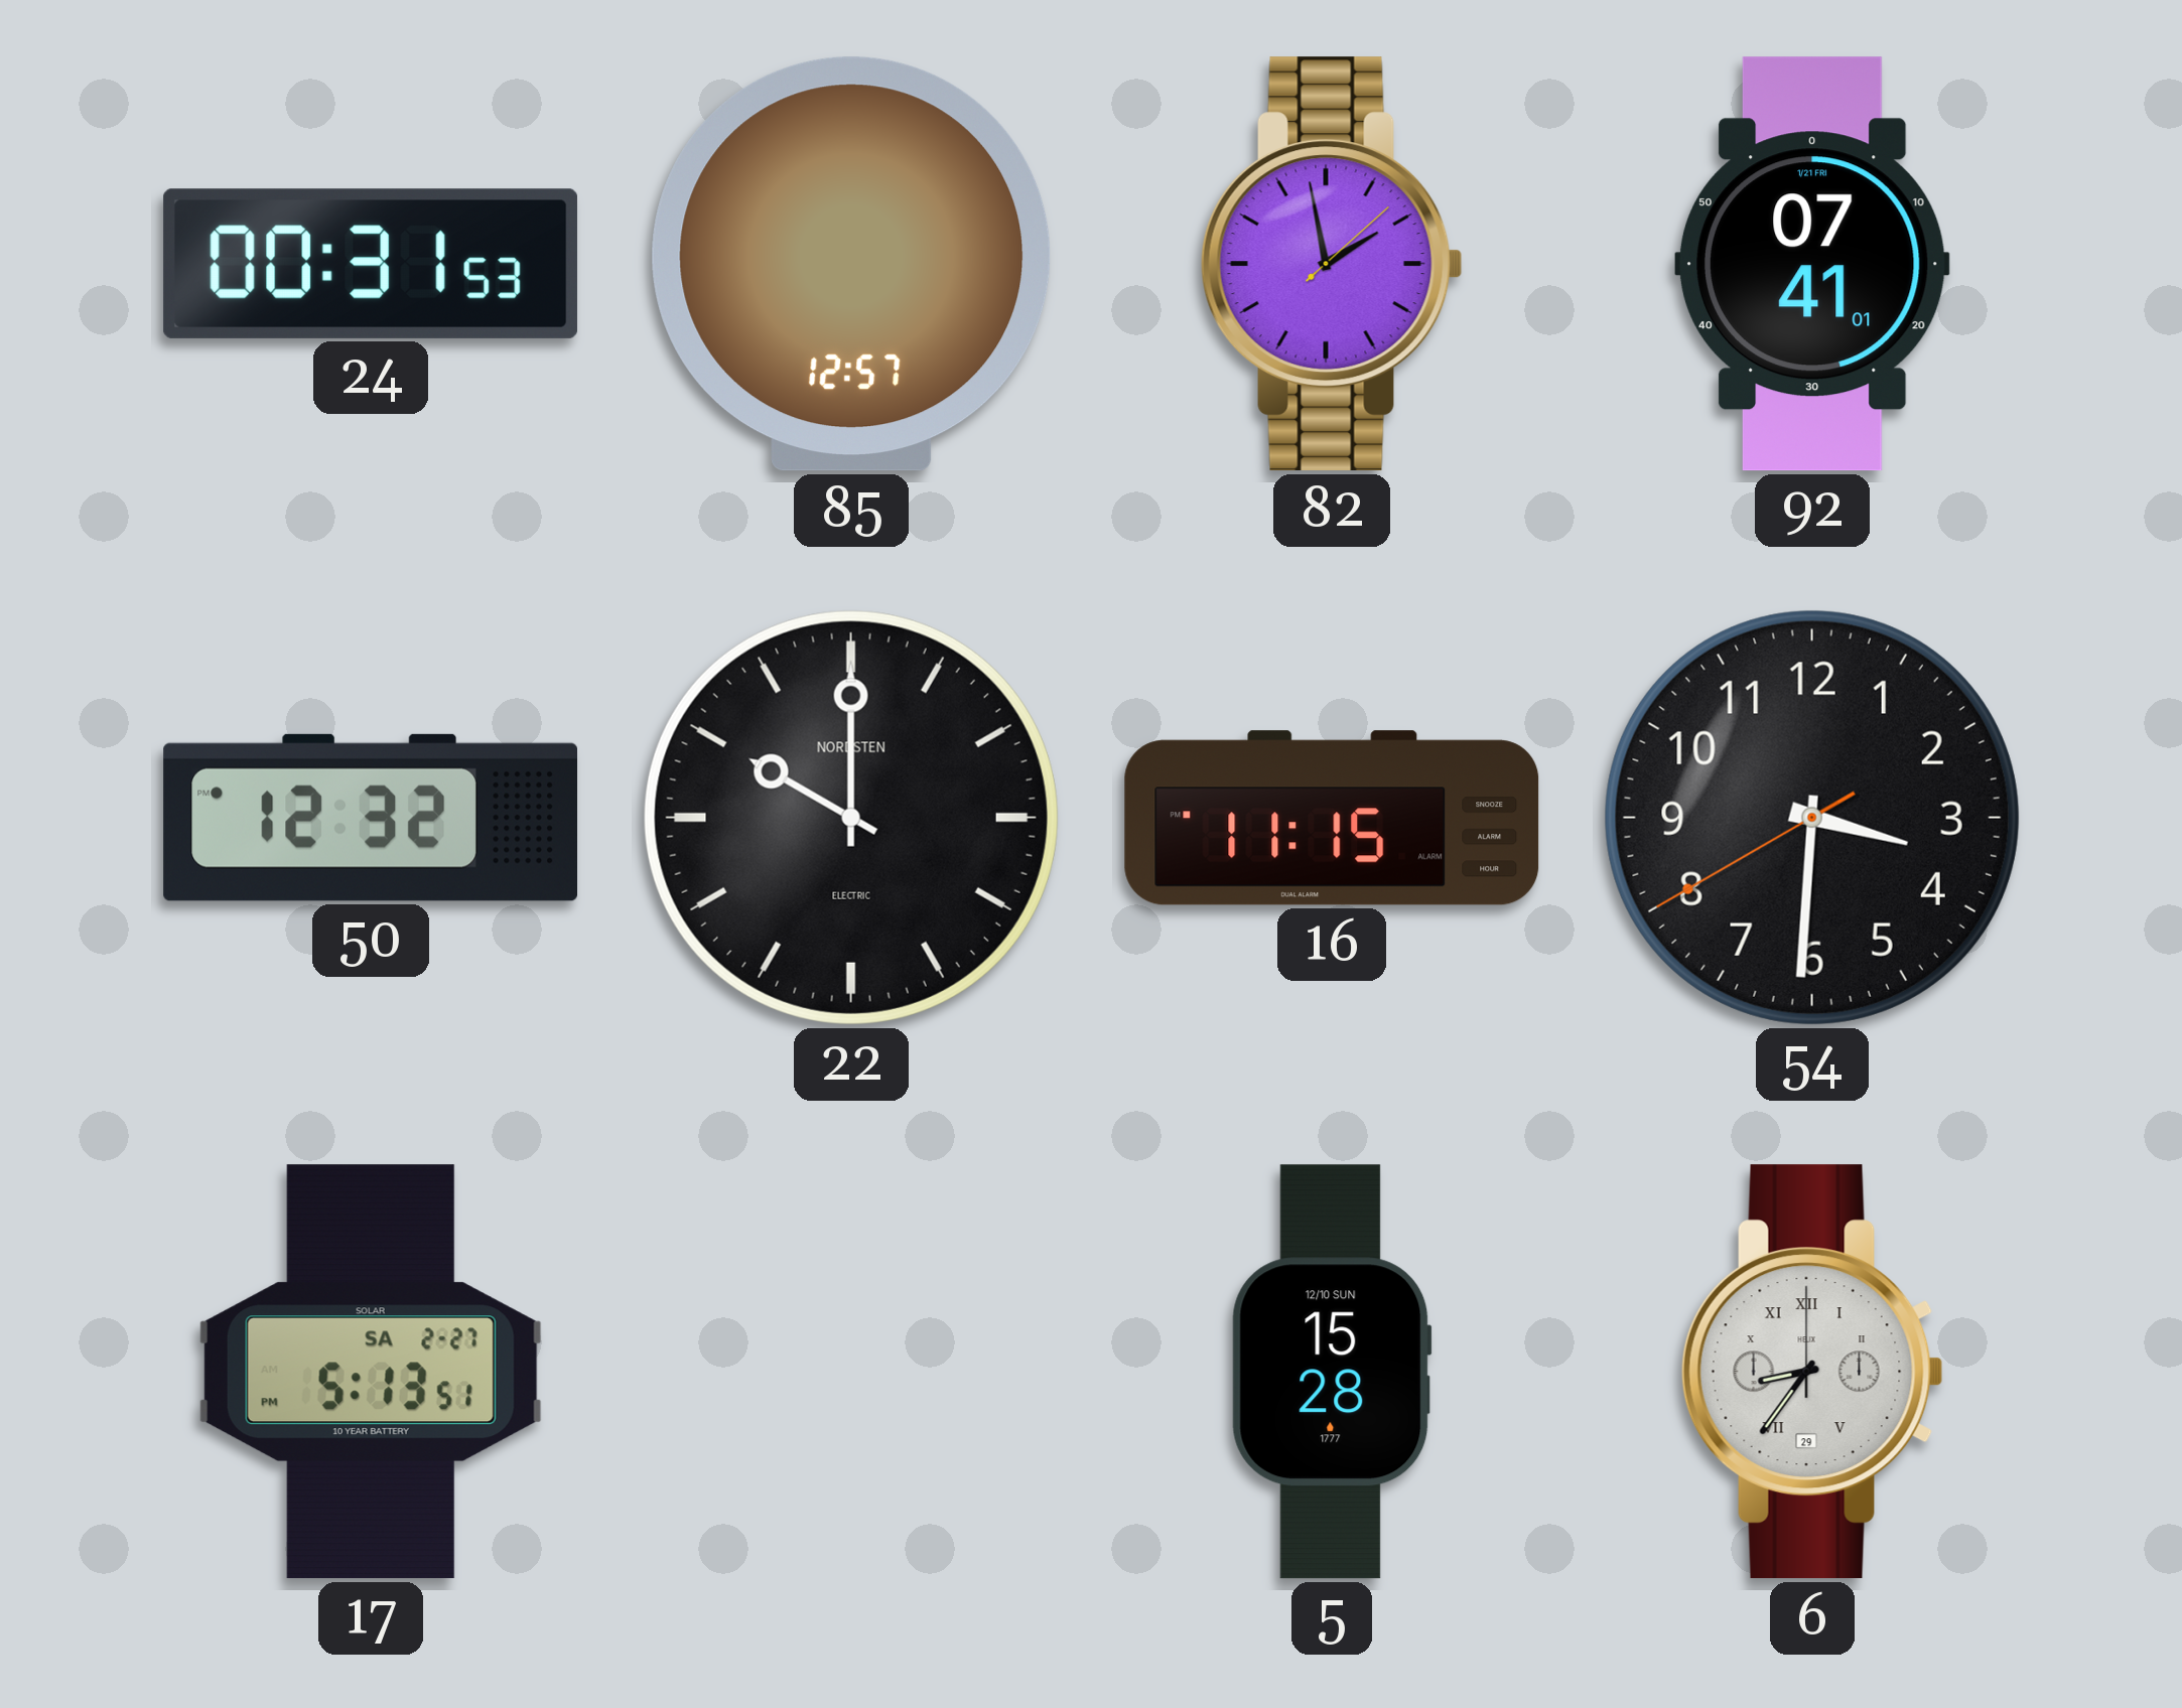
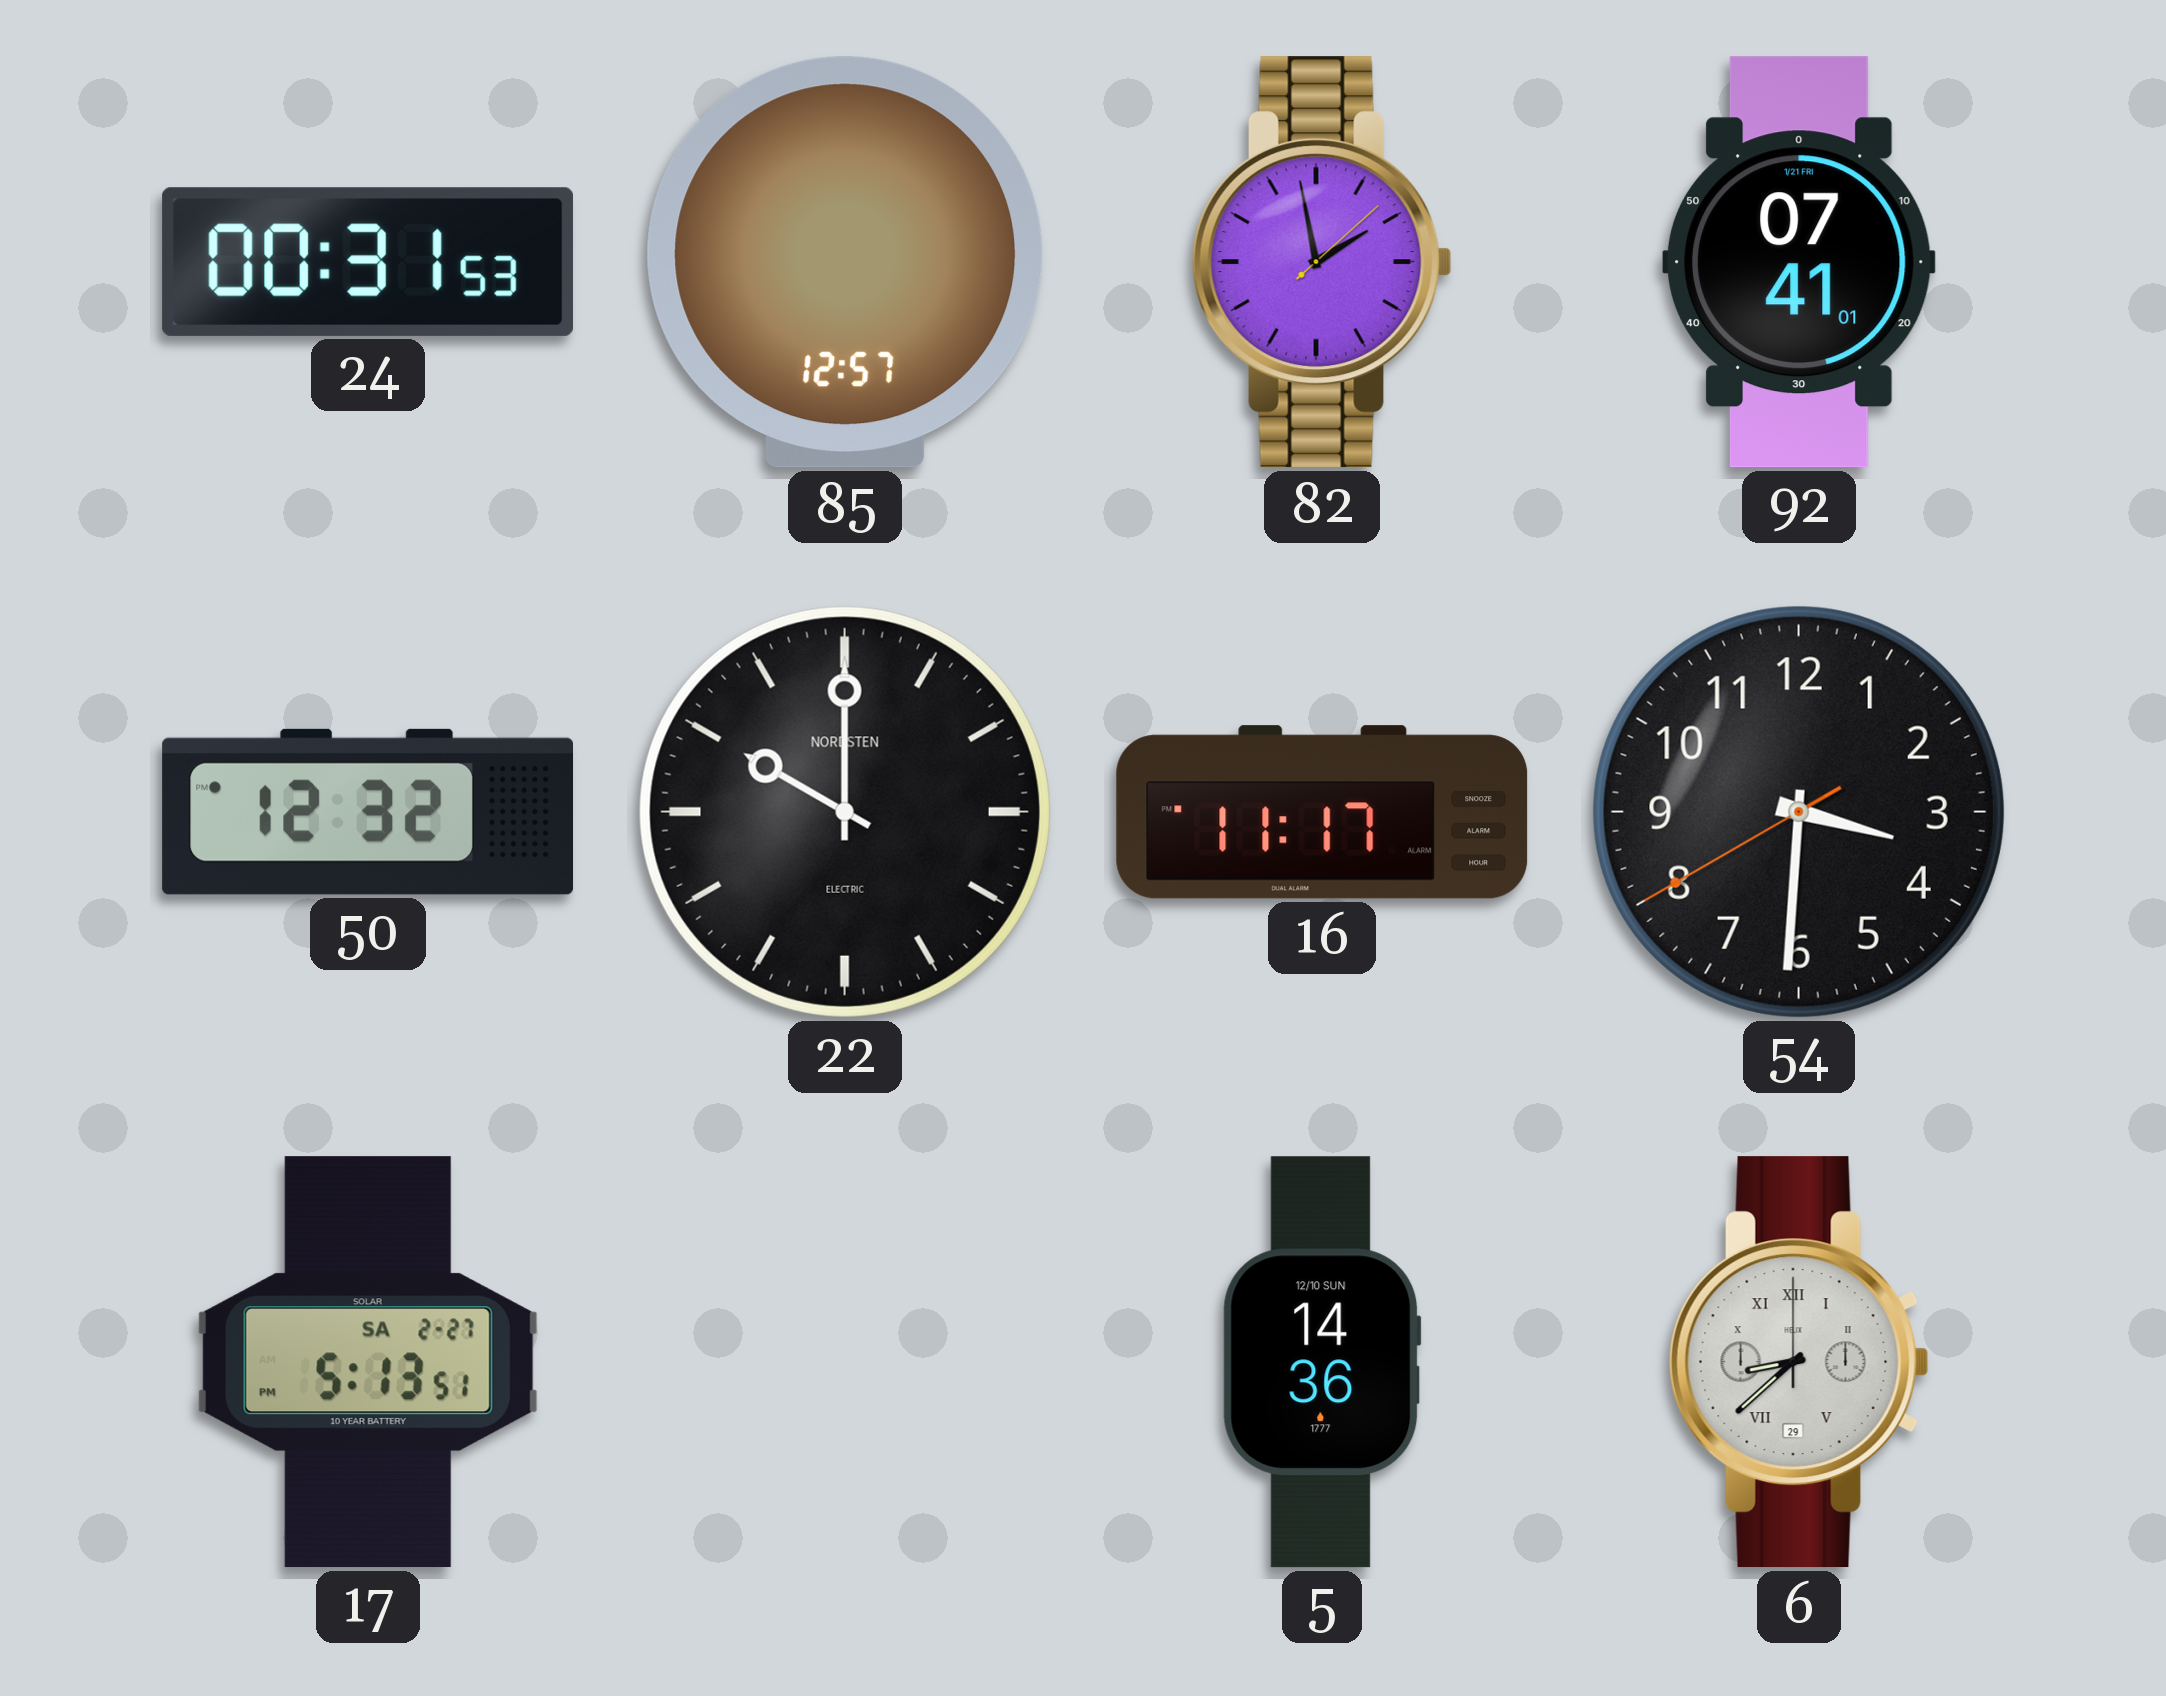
16: 11:15 -> 11:17 (1322, 812)
5: 15:28 -> 14:36 (1322, 1362)
6: 8:36 -> 8:38 (1799, 1362)
